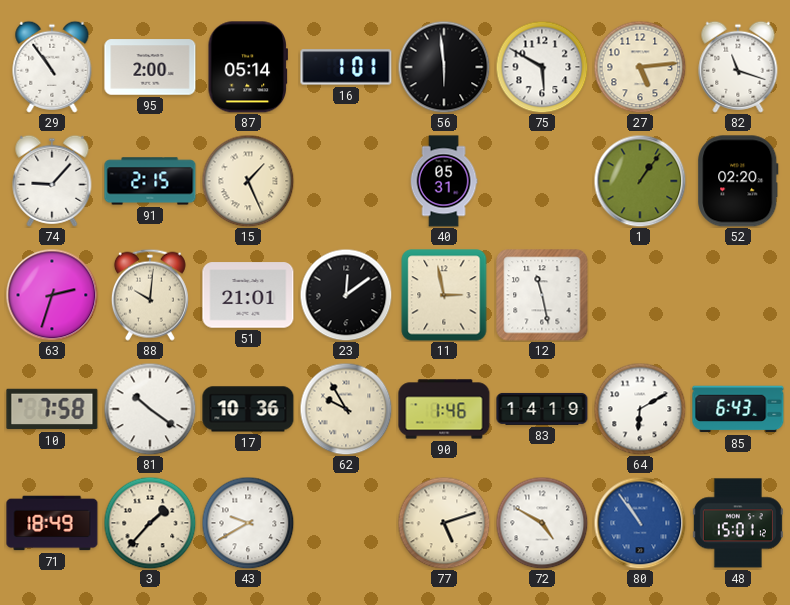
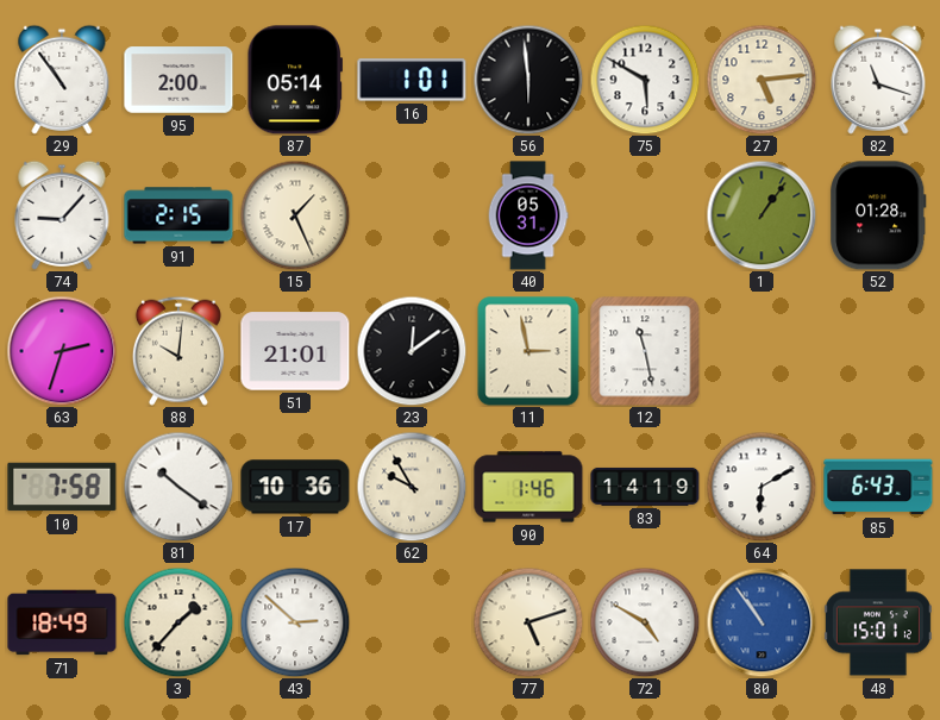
52: 02:20 -> 01:28 (878, 215)
43: 9:40 -> 2:52 (295, 622)
